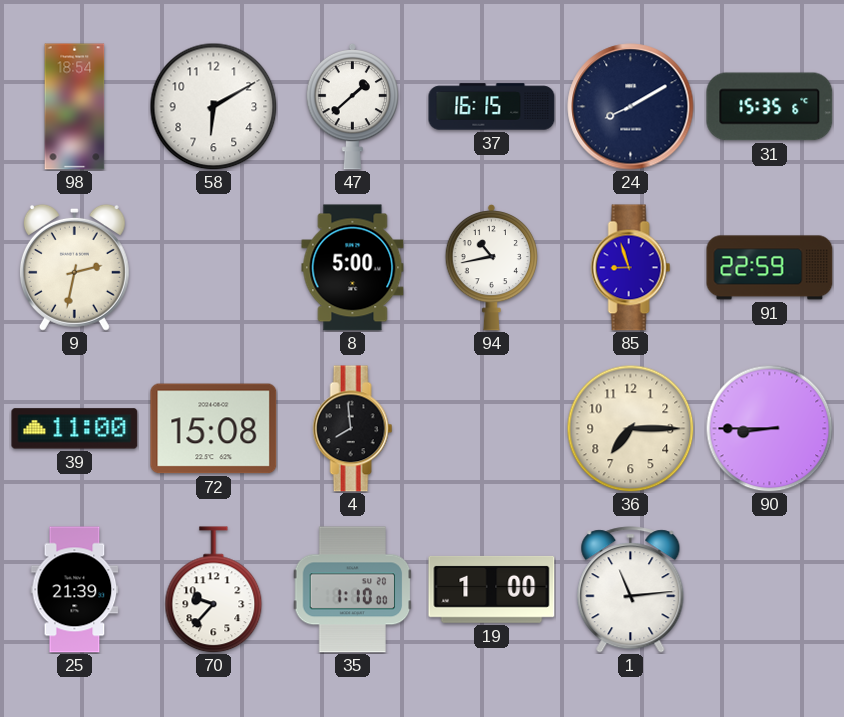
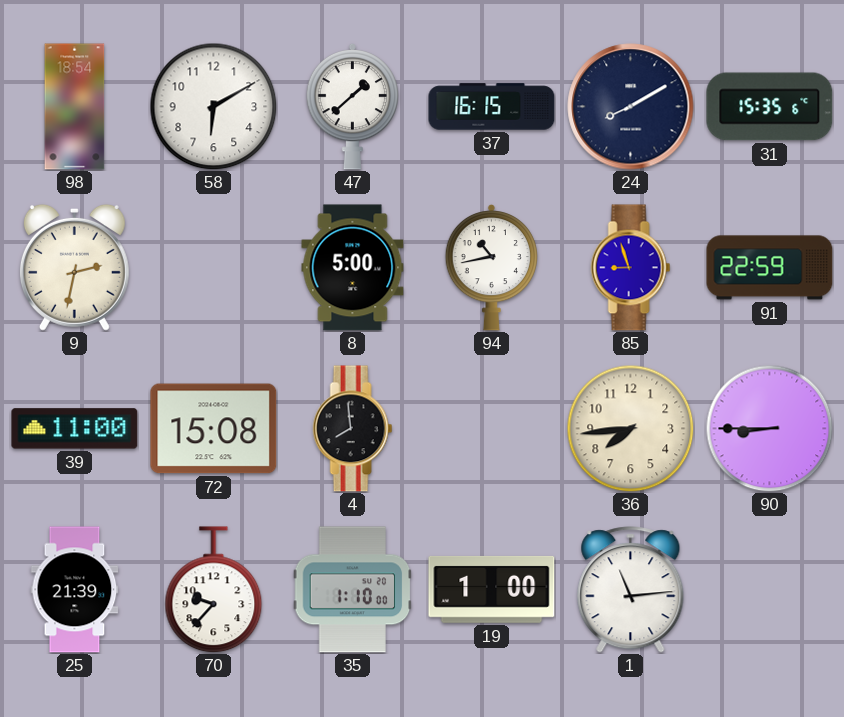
36: 7:15 -> 7:44 (630, 428)
